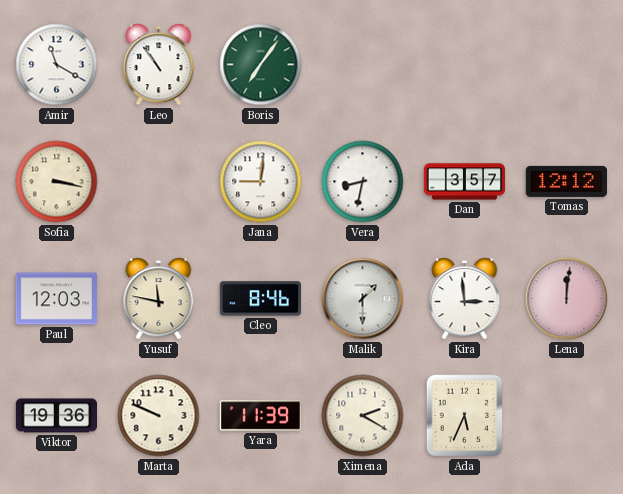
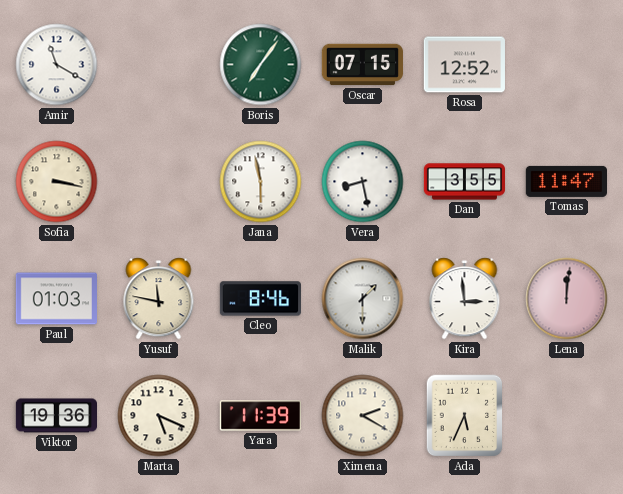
Leo: 10:54 -> none (159, 65)
Oscar: none -> 07:15 (362, 65)
Rosa: none -> 12:52 (464, 65)
Jana: 9:01 -> 5:58 (261, 182)
Vera: 8:32 -> 8:28 (363, 182)
Dan: 3:57 -> 3:55 (465, 182)
Tomas: 12:12 -> 11:47 (566, 181)
Paul: 12:03 -> 01:03 (56, 299)
Marta: 9:49 -> 5:19 (159, 416)
